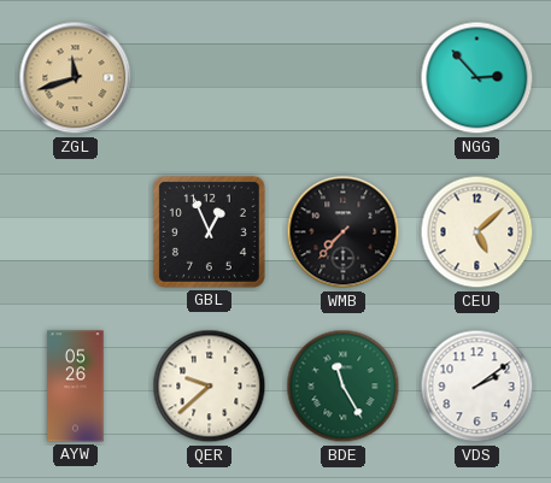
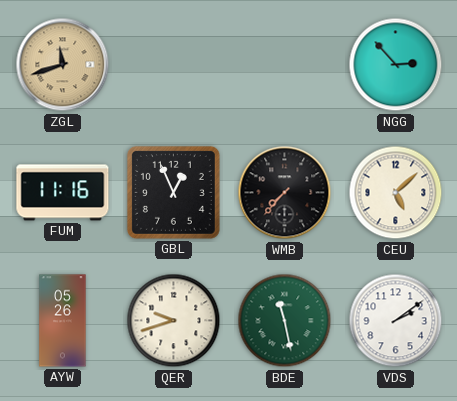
FUM: none -> 11:16 (63, 193)
QER: 9:38 -> 9:42 (174, 321)
BDE: 11:25 -> 11:28 (285, 321)
